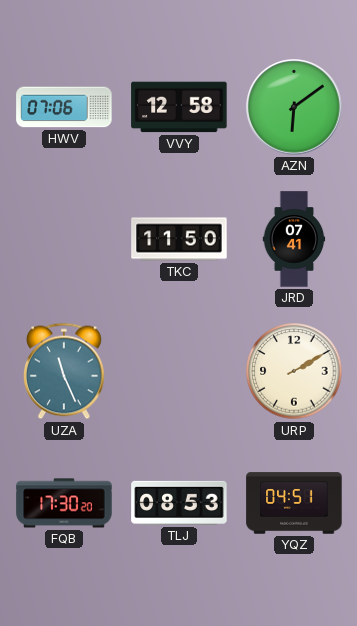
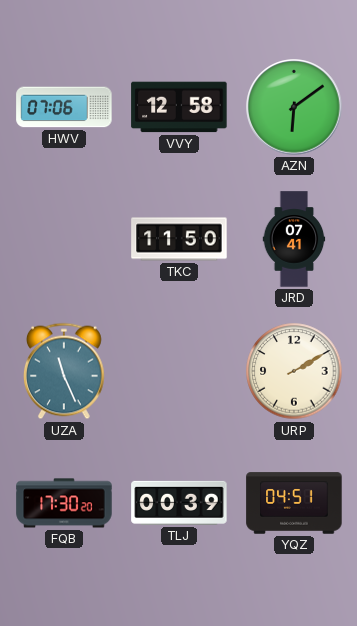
TLJ: 08:53 -> 00:39 (179, 503)
